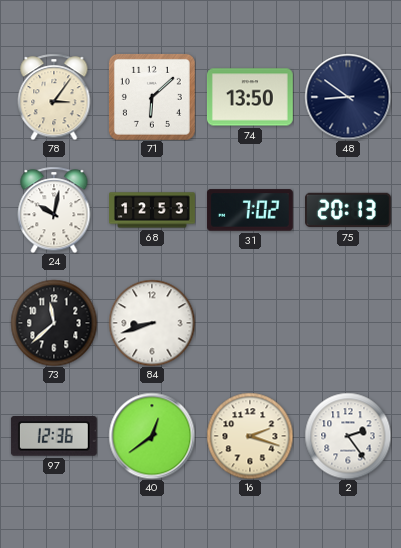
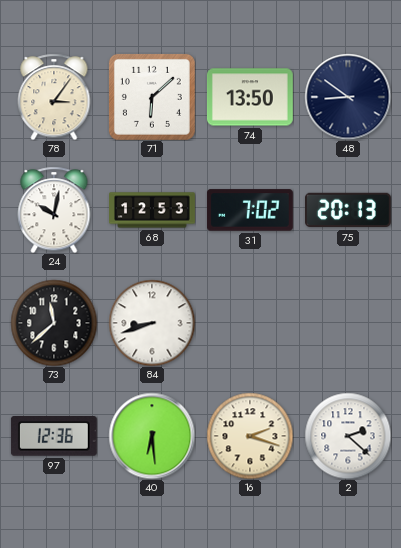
40: 12:39 -> 6:29 (152, 436)
2: 2:24 -> 2:22 (348, 436)
